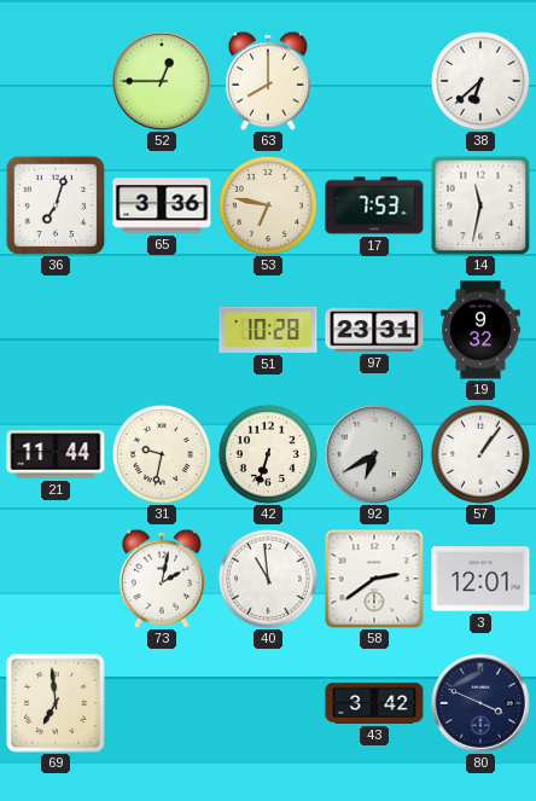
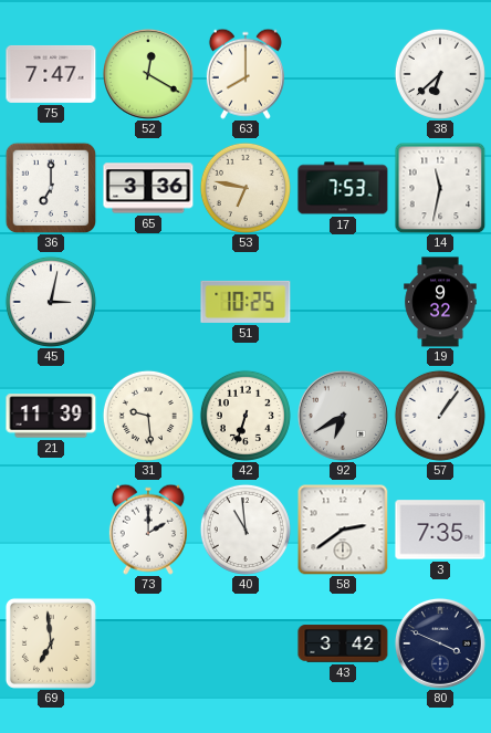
75: none -> 7:47 (51, 74)
52: 12:45 -> 12:20 (148, 74)
36: 7:03 -> 7:00 (51, 188)
45: none -> 3:02 (51, 302)
51: 10:28 -> 10:25 (245, 302)
97: 23:31 -> none (374, 330)
21: 11:44 -> 11:39 (51, 416)
31: 9:32 -> 9:29 (148, 416)
73: 2:02 -> 2:00 (148, 530)
3: 12:01 -> 7:35 (440, 530)
